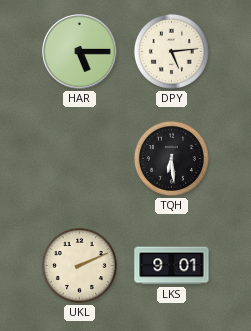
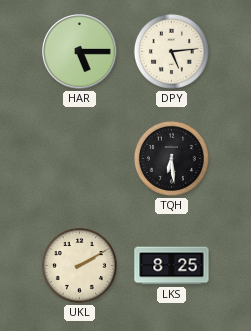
UKL: 2:11 -> 2:10 (79, 265)
LKS: 9:01 -> 8:25 (172, 266)
